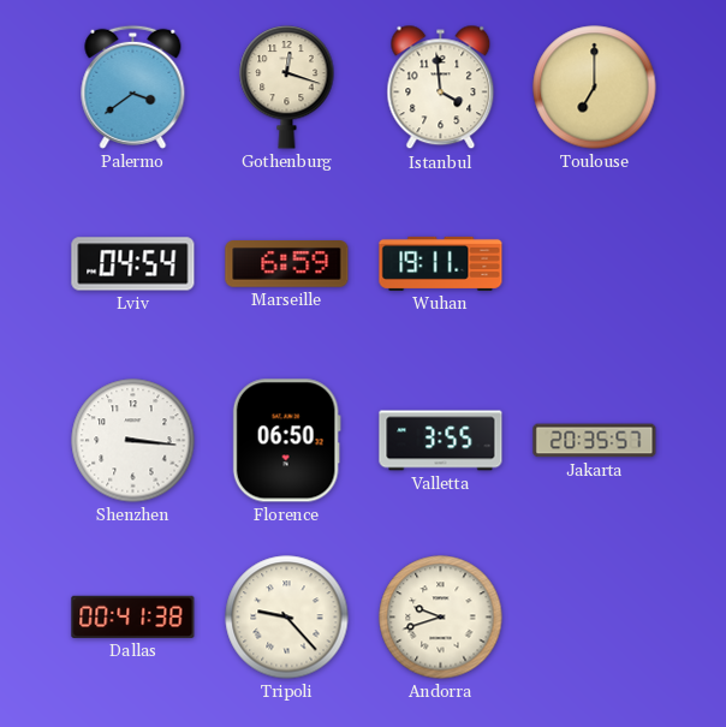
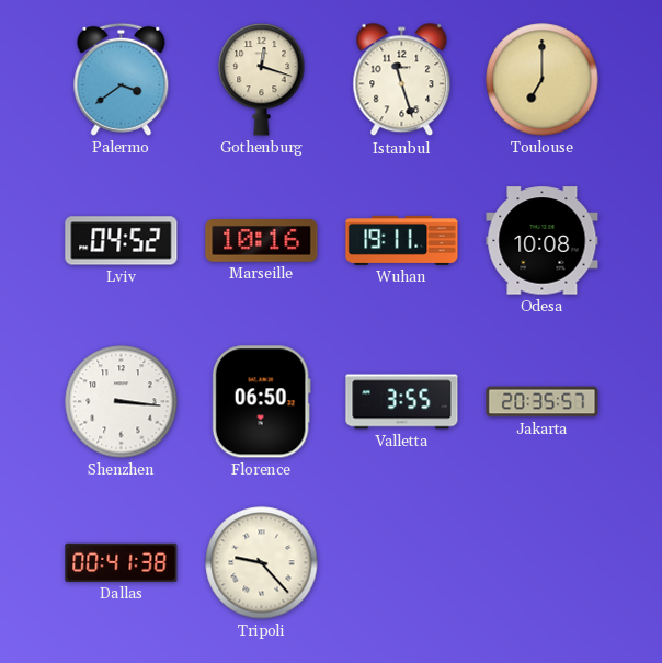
Istanbul: 3:59 -> 11:27 (402, 80)
Lviv: 04:54 -> 04:52 (122, 241)
Marseille: 6:59 -> 10:16 (262, 241)
Odesa: none -> 10:08 (543, 241)
Andorra: 9:42 -> none (441, 618)
